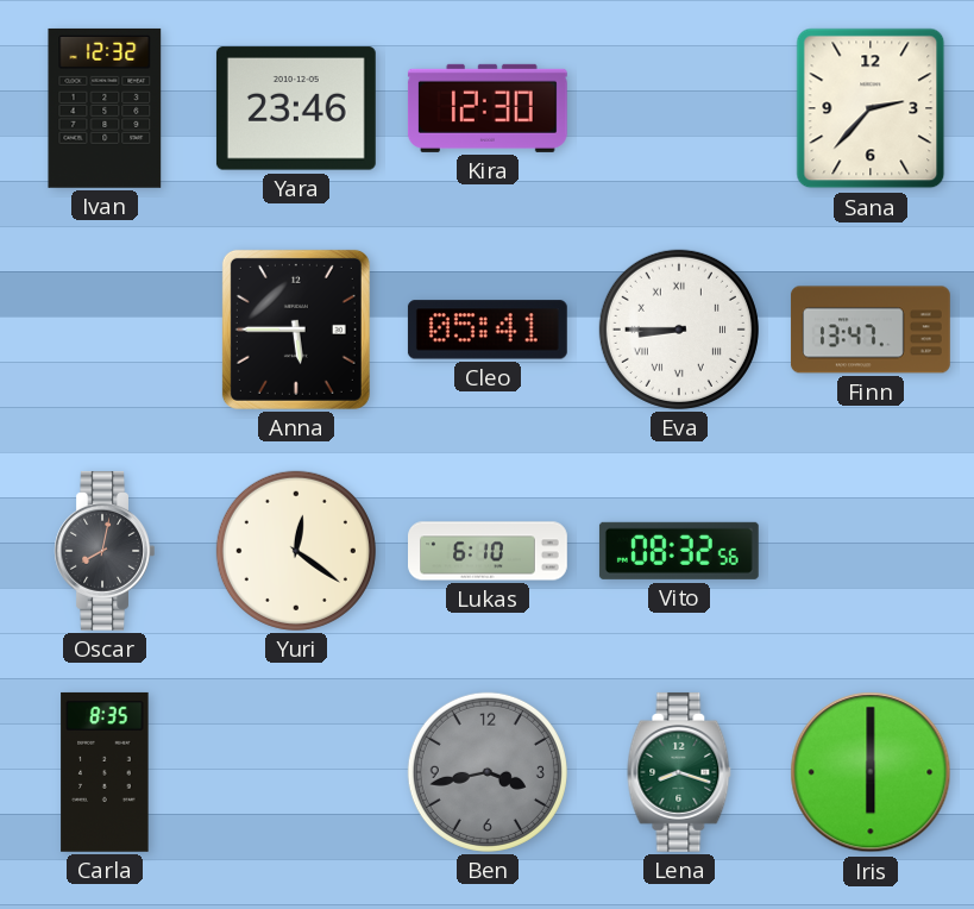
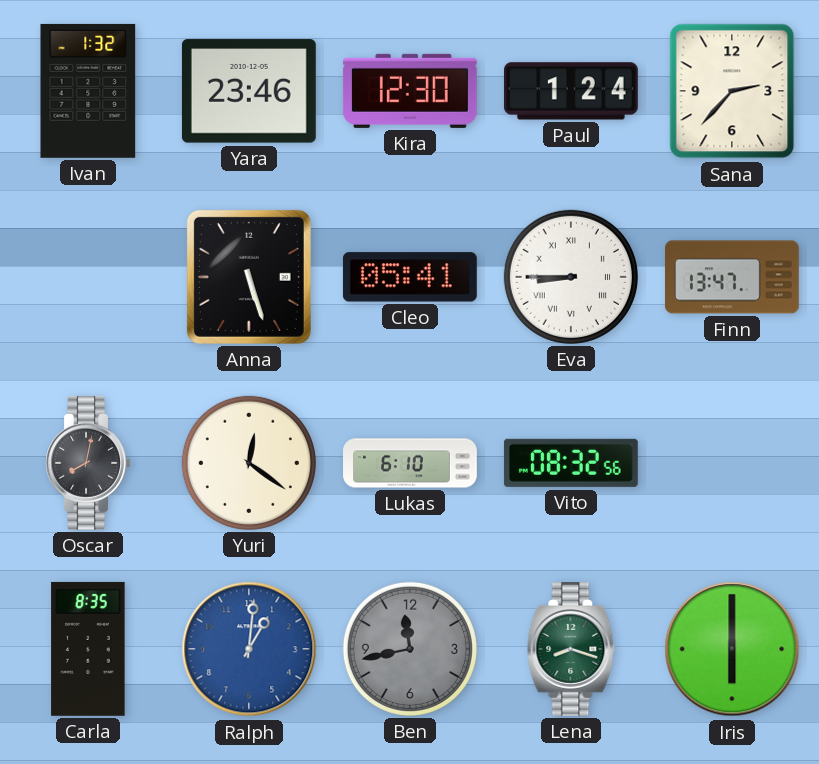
Ivan: 12:32 -> 1:32 (88, 91)
Paul: none -> 1:24 (571, 91)
Anna: 5:45 -> 5:27 (249, 277)
Ralph: none -> 1:01 (249, 649)
Ben: 3:43 -> 11:43 (410, 649)
